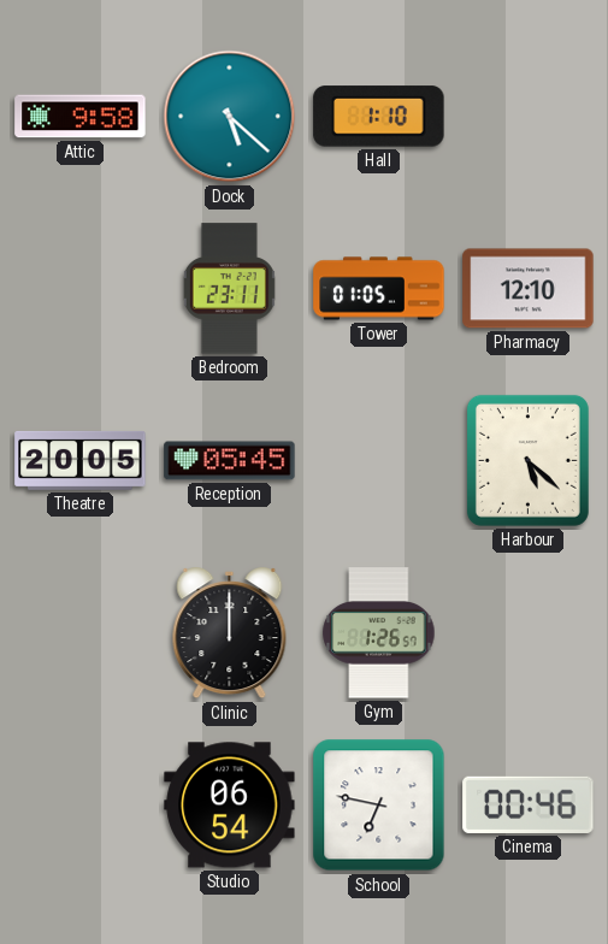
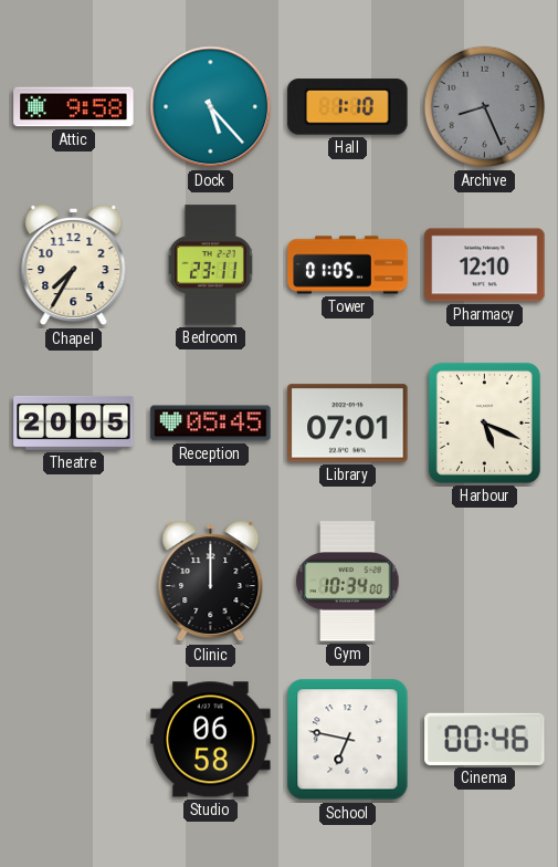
Dock: 5:22 -> 5:23 (211, 107)
Archive: none -> 8:26 (485, 107)
Chapel: none -> 7:35 (74, 265)
Library: none -> 07:01 (348, 424)
Harbour: 5:22 -> 5:19 (484, 422)
Gym: 1:26 -> 10:34 (348, 582)
Studio: 06:54 -> 06:58 (211, 740)
